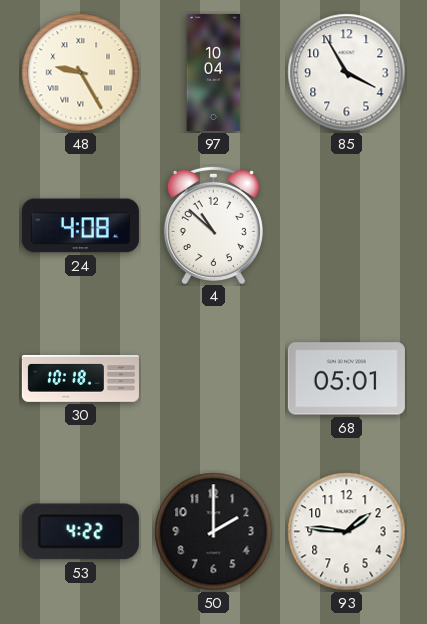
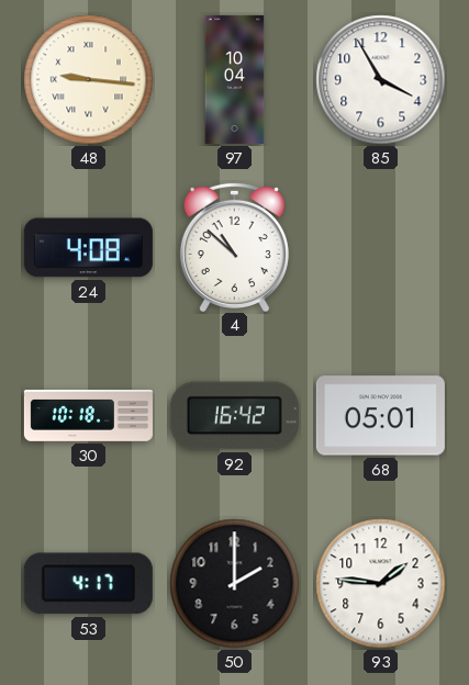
48: 9:25 -> 9:16 (89, 80)
92: none -> 16:42 (234, 416)
53: 4:22 -> 4:17 (88, 584)
